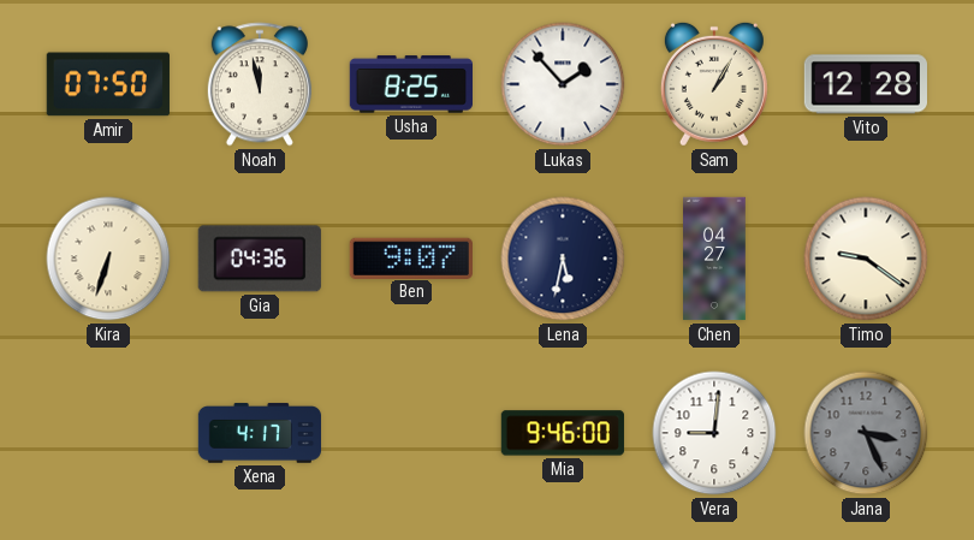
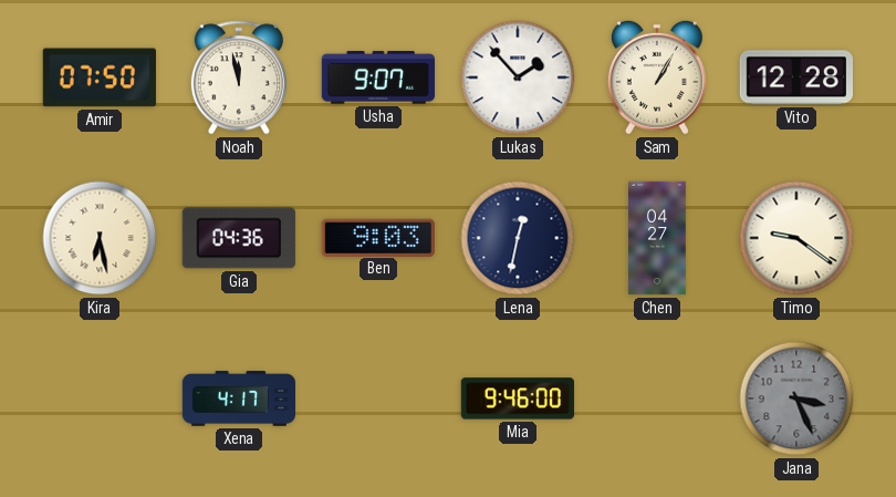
Usha: 8:25 -> 9:07 (377, 77)
Kira: 6:33 -> 6:28 (100, 238)
Ben: 9:07 -> 9:03 (378, 237)
Lena: 5:32 -> 12:32 (518, 238)
Vera: 9:01 -> none (714, 433)
